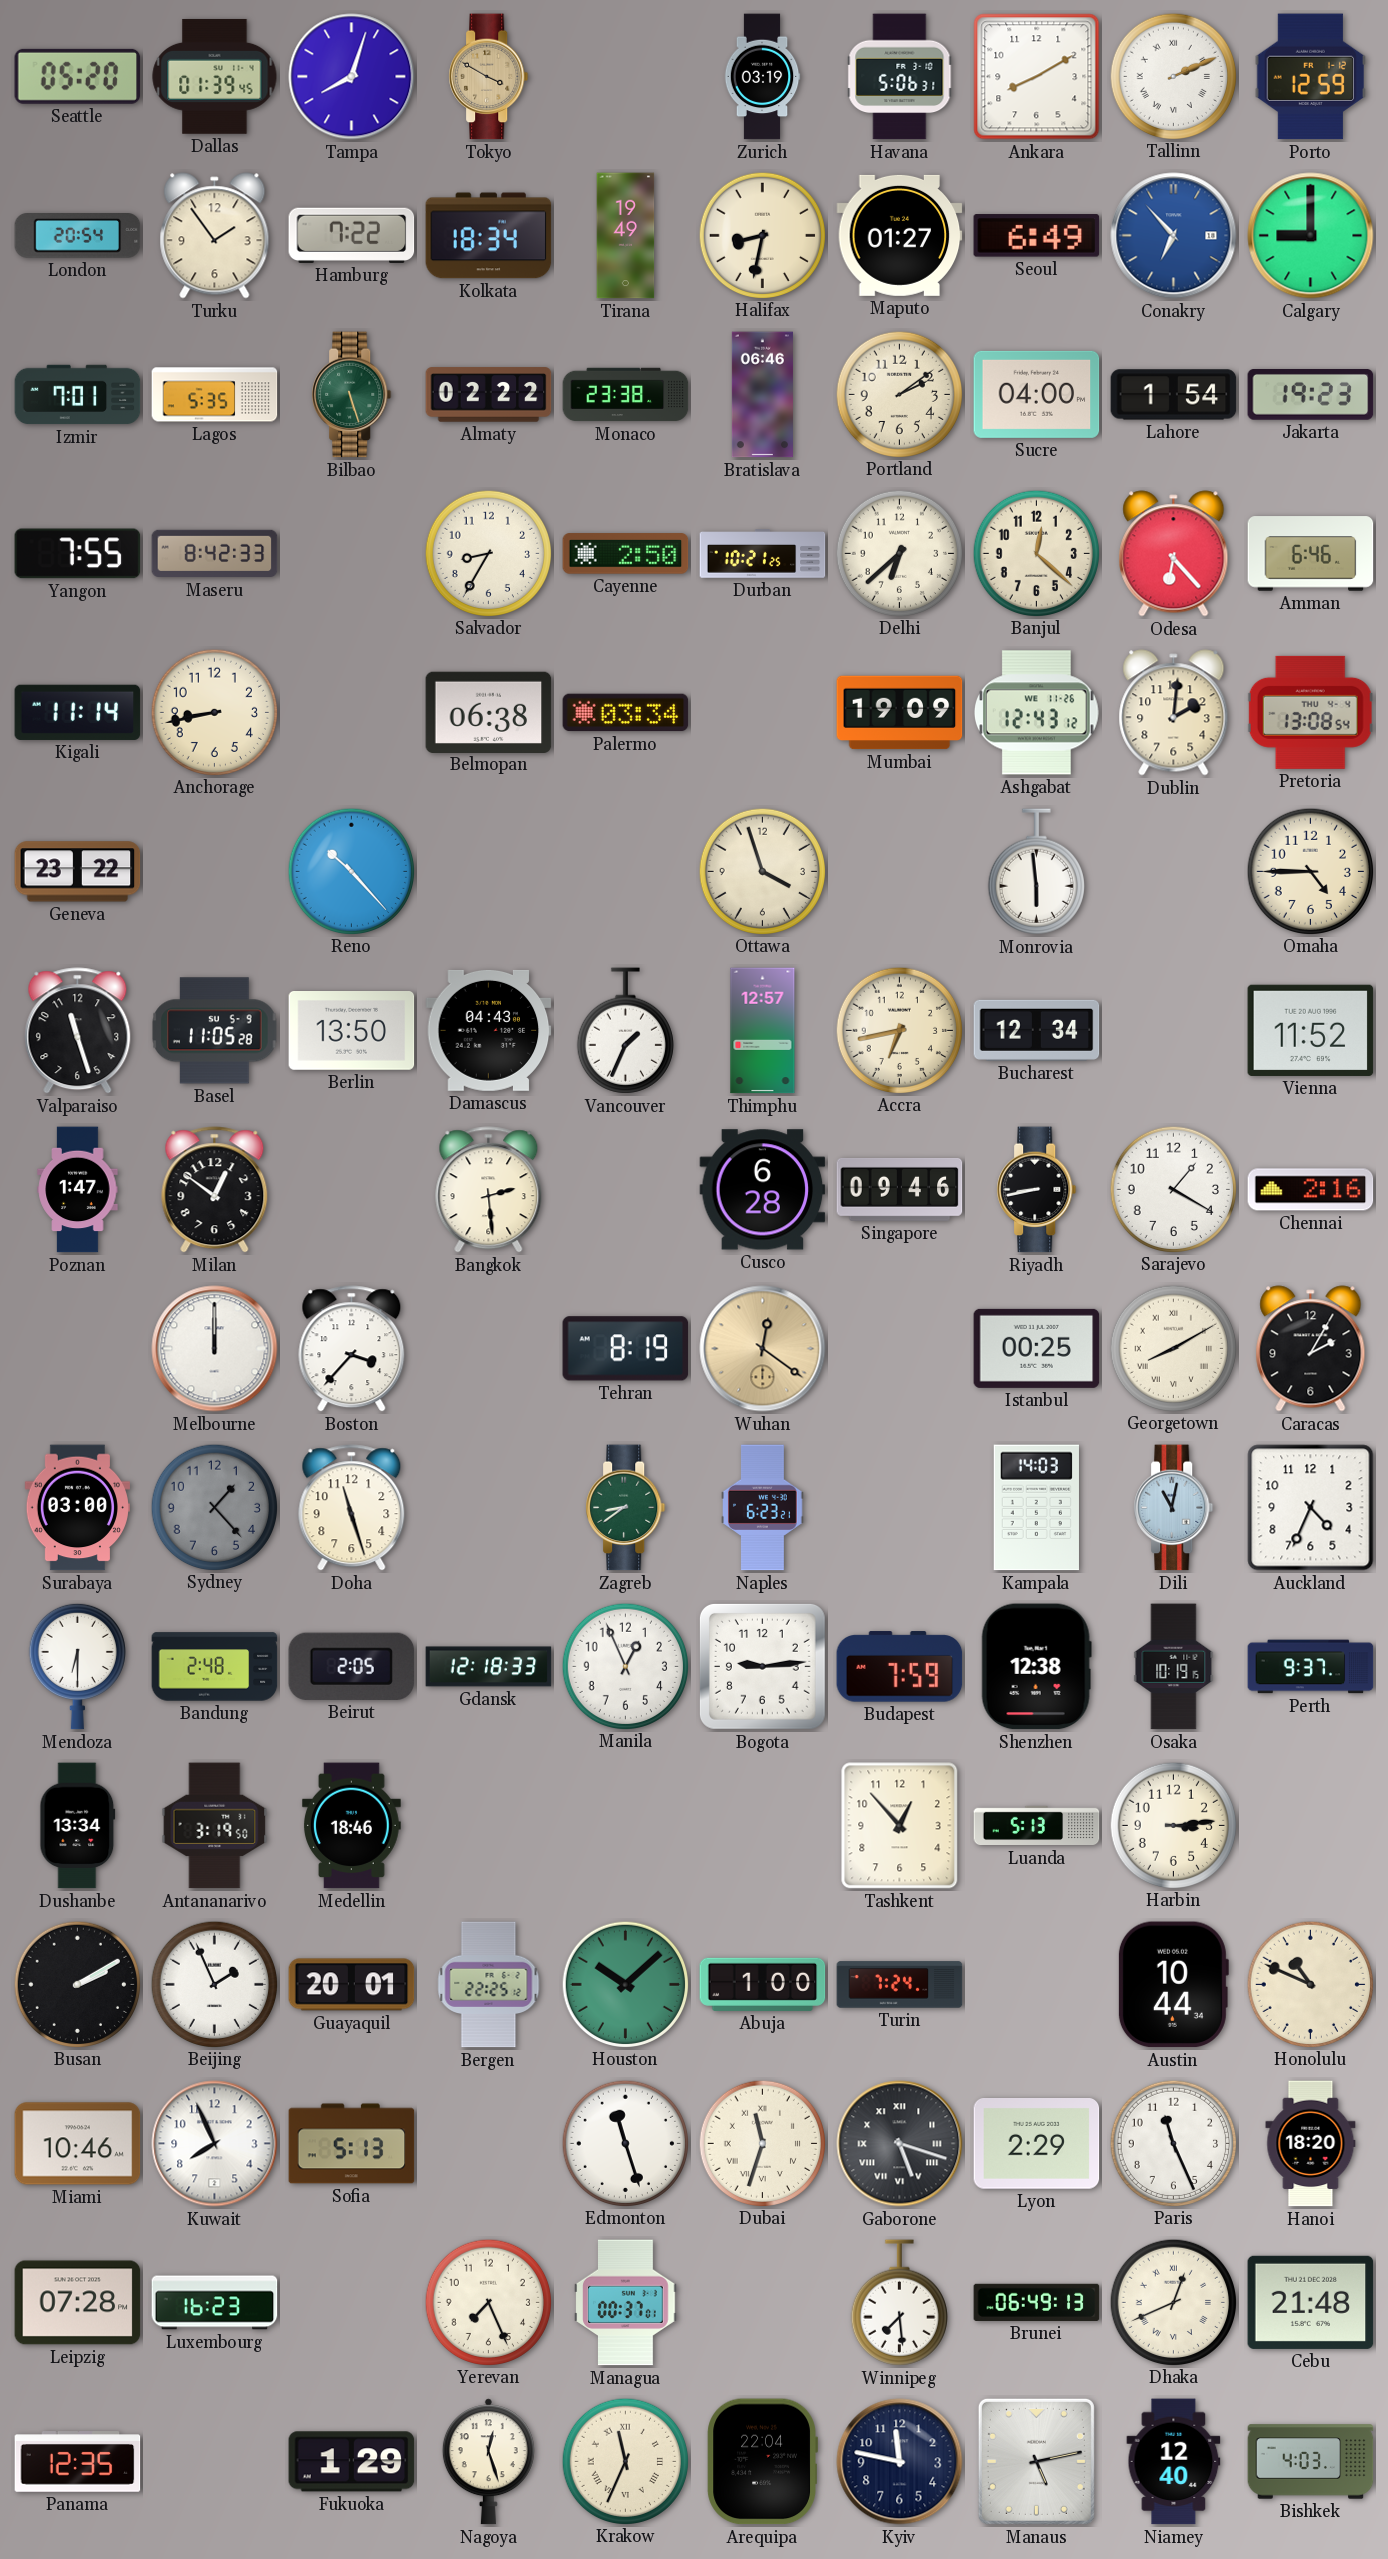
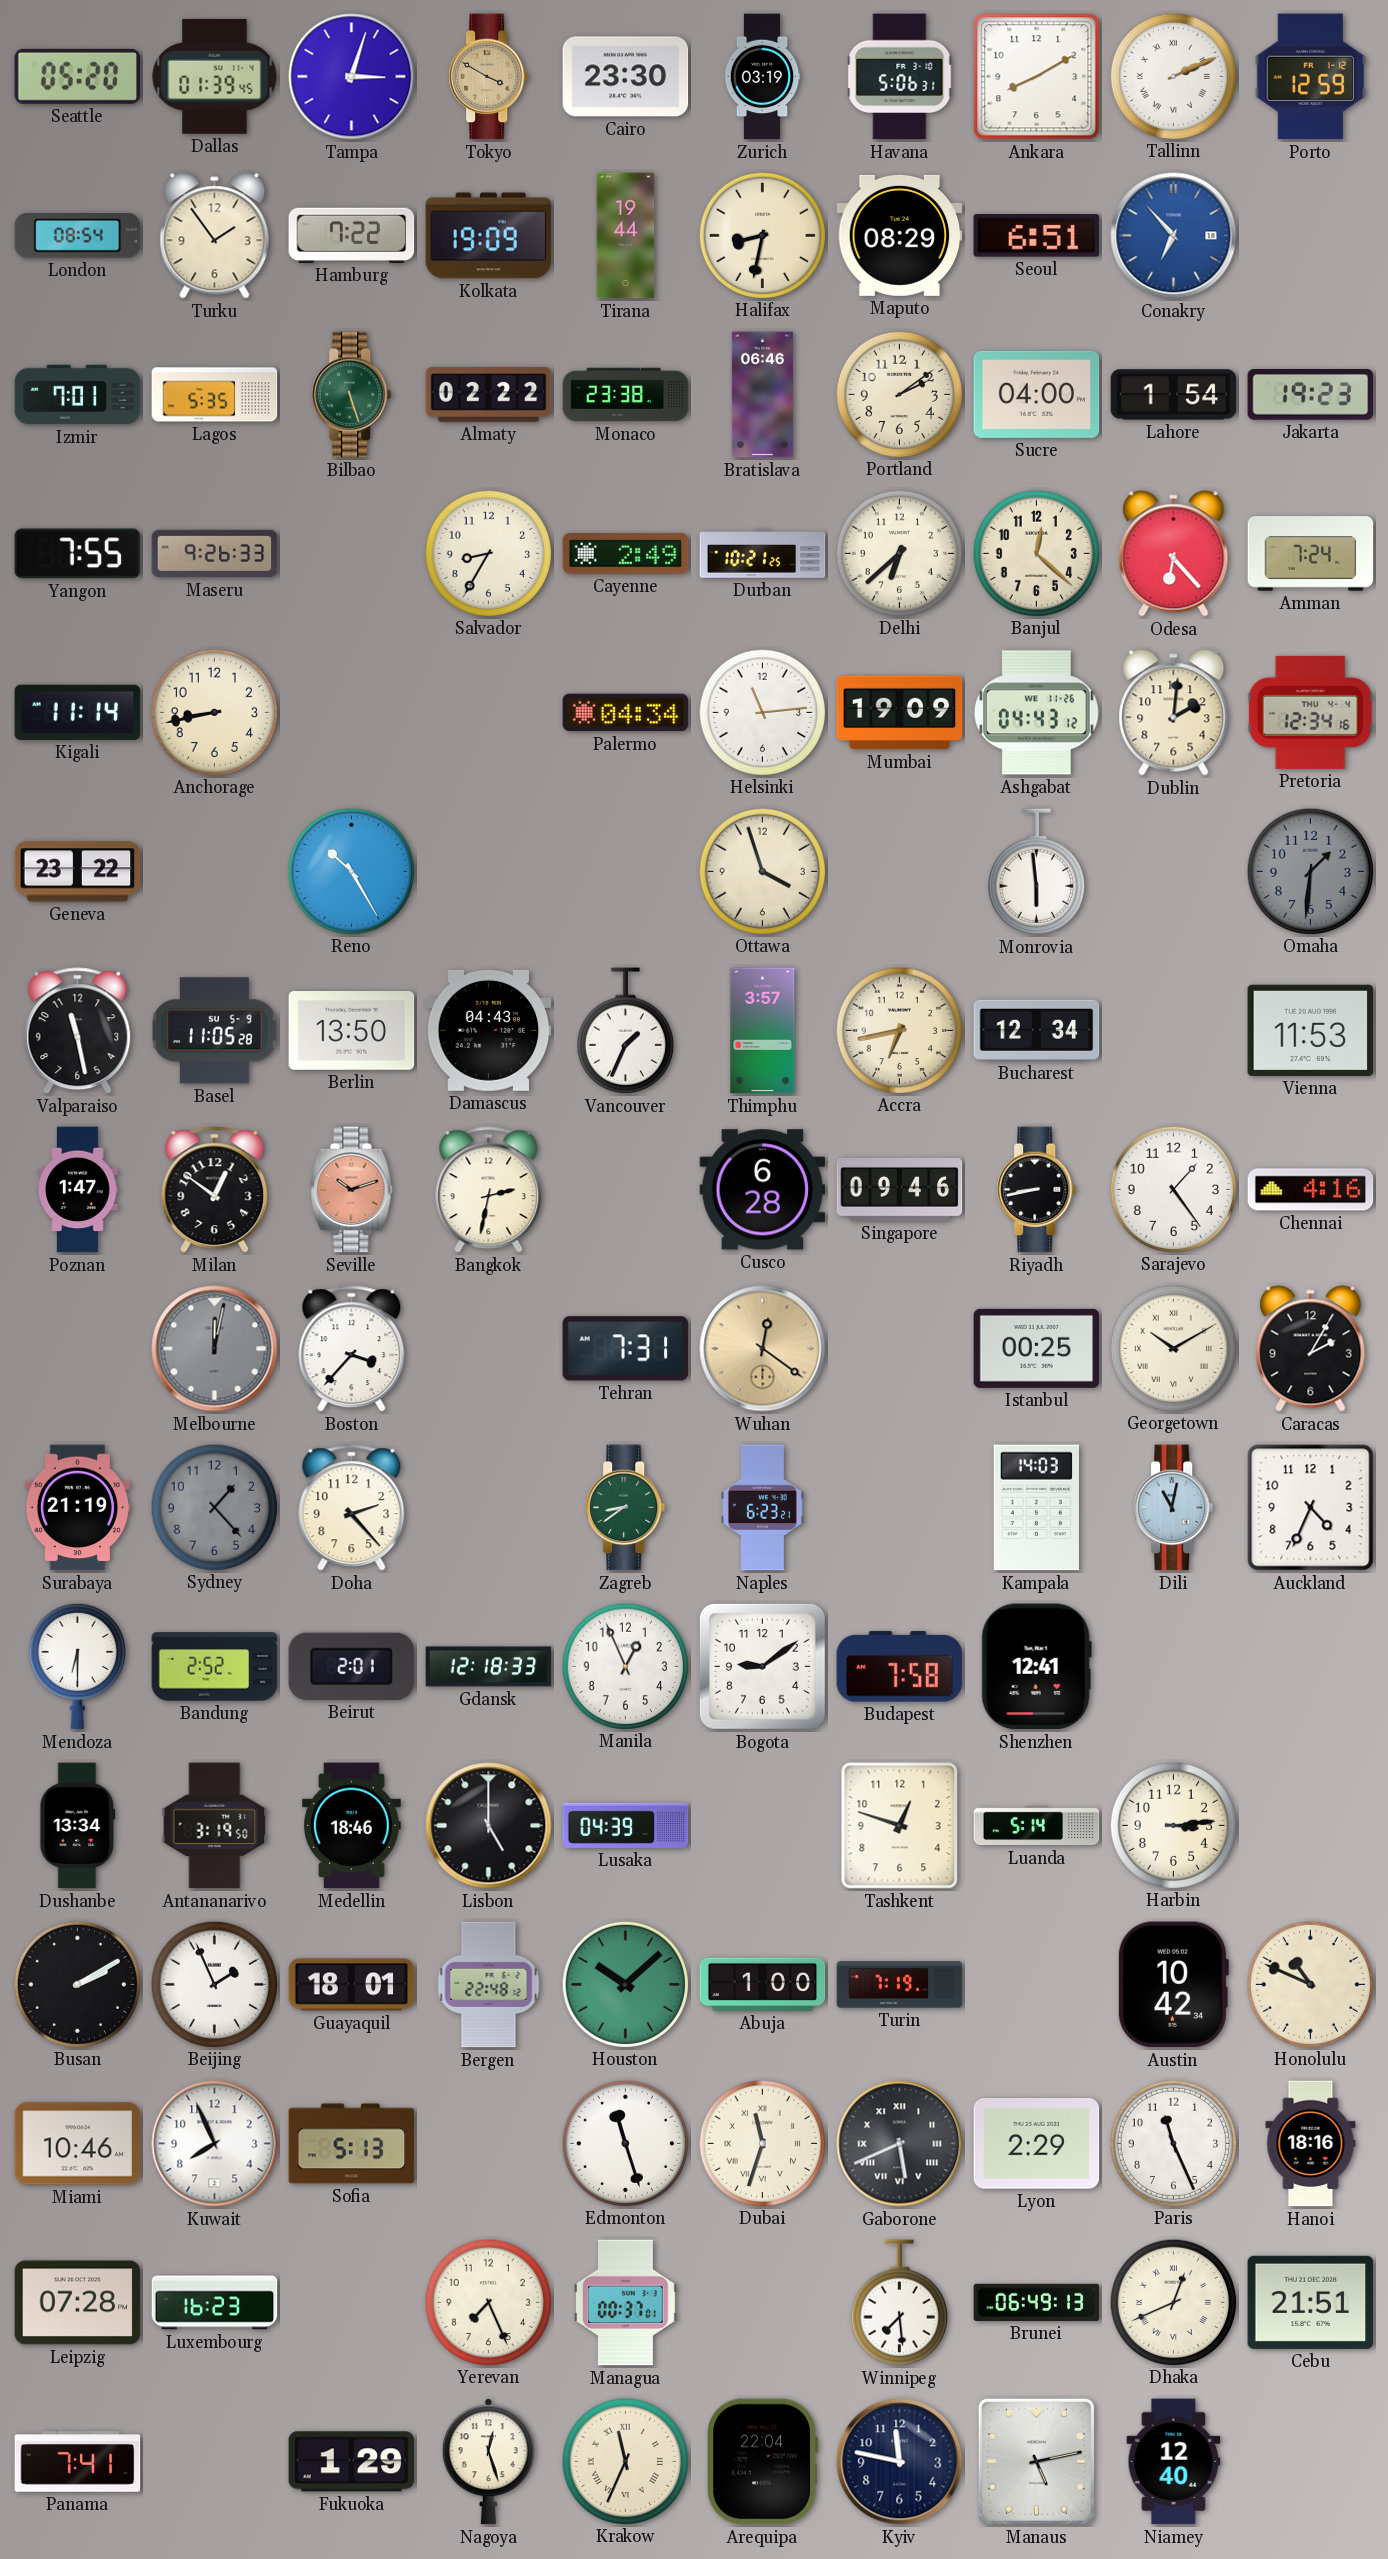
Tampa: 8:03 -> 3:03 (352, 77)
Cairo: none -> 23:30 (626, 77)
London: 20:54 -> 08:54 (78, 236)
Kolkata: 18:34 -> 19:09 (489, 236)
Tirana: 19:49 -> 19:44 (626, 236)
Maputo: 01:27 -> 08:29 (900, 235)
Seoul: 6:49 -> 6:51 (1037, 236)
Calgary: 9:00 -> none (1311, 236)
Maseru: 8:42 -> 9:26 (215, 554)
Cayenne: 2:50 -> 2:49 (626, 554)
Amman: 6:46 -> 7:24 (1311, 554)
Belmopan: 06:38 -> none (489, 712)
Palermo: 03:34 -> 04:34 (626, 713)
Helsinki: none -> 11:14 (762, 712)
Ashgabat: 12:43 -> 04:43 (1037, 713)
Pretoria: 13:08 -> 12:34 (1310, 712)
Reno: 10:23 -> 10:25 (351, 871)
Omaha: 4:45 -> 1:31 (1310, 871)
Omaha dial: cream -> grey (1310, 871)
Valparaiso: 11:27 -> 11:28 (78, 1031)
Thimphu: 12:57 -> 3:57 (763, 1031)
Vienna: 11:52 -> 11:53 (1311, 1030)
Seville: none -> 10:12 (352, 1190)
Bangkok: 2:29 -> 2:32 (489, 1190)
Sarajevo: 1:20 -> 1:24 (1173, 1189)
Chennai: 2:16 -> 4:16 (1311, 1190)
Melbourne: 12:00 -> 12:02 (215, 1349)
Melbourne dial: white -> grey (215, 1349)
Tehran: 8:19 -> 7:31 (626, 1349)
Georgetown: 8:10 -> 10:10 (1173, 1348)
Surabaya: 03:00 -> 21:19 (77, 1508)
Doha: 11:27 -> 2:23 (352, 1508)
Bandung: 2:48 -> 2:52 (215, 1667)
Beirut: 2:05 -> 2:01 (352, 1666)
Bogota: 9:14 -> 9:09 (762, 1666)
Budapest: 7:59 -> 7:58 (900, 1667)
Shenzhen: 12:38 -> 12:41 (1036, 1667)
Osaka: 10:19 -> none (1174, 1667)
Perth: 9:37 -> none (1311, 1667)
Lisbon: none -> 5:00 (489, 1826)
Lusaka: none -> 04:39 (626, 1825)
Tashkent: 12:53 -> 12:48 (900, 1826)
Luanda: 5:13 -> 5:14 (1037, 1826)
Guayaquil: 20:01 -> 18:01 (352, 1985)
Bergen: 22:25 -> 22:48 (489, 1985)
Turin: 7:24 -> 7:19 (900, 1985)
Austin: 10:44 -> 10:42 (1173, 1985)
Gaborone: 5:18 -> 5:41 (900, 2144)
Hanoi: 18:20 -> 18:16 (1311, 2144)
Cebu: 21:48 -> 21:51 (1311, 2302)
Panama: 12:35 -> 7:41 (78, 2462)
Bishkek: 4:03 -> none (1311, 2462)
